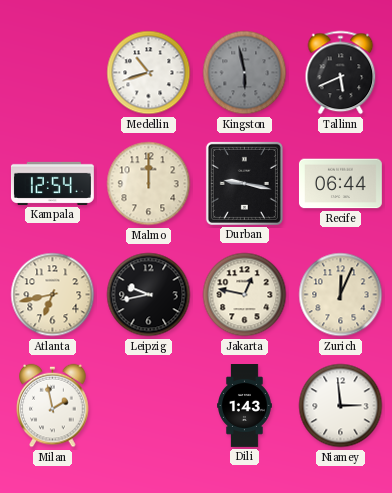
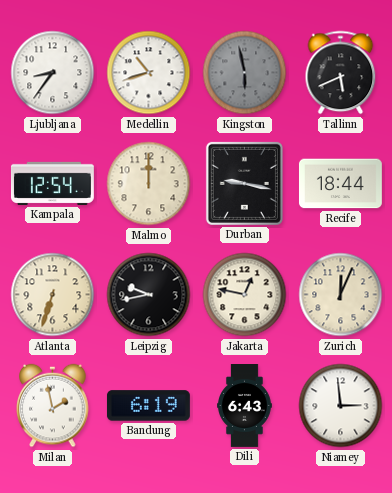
Ljubljana: none -> 8:36 (53, 73)
Recife: 06:44 -> 18:44 (340, 184)
Atlanta: 6:43 -> 6:33 (53, 295)
Bandung: none -> 6:19 (148, 406)
Dili: 1:43 -> 6:43 (245, 406)
